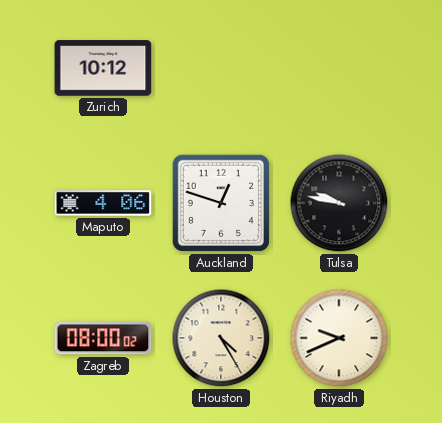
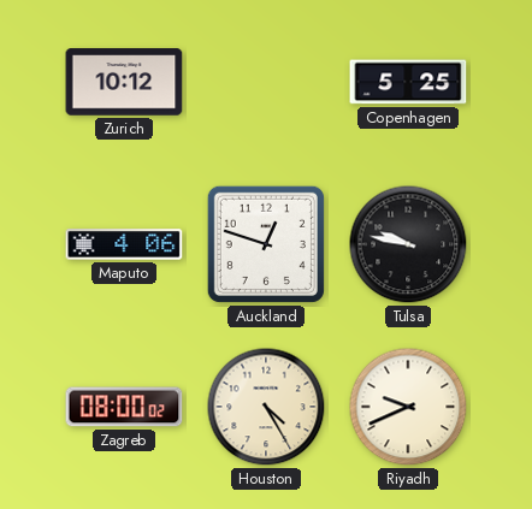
Copenhagen: none -> 5:25 (408, 82)
